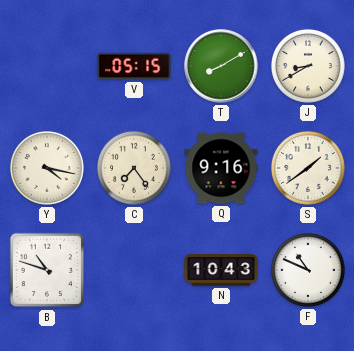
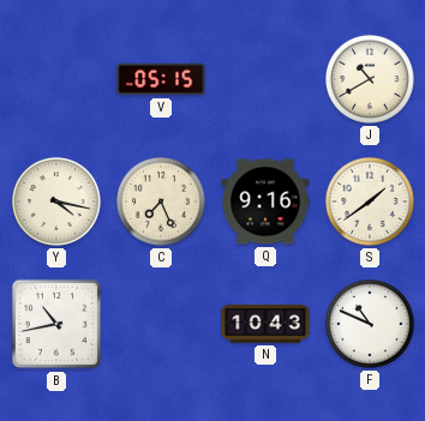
T: 8:10 -> none (221, 66)
J: 8:40 -> 10:40 (370, 79)
C: 7:24 -> 7:26 (161, 202)
B: 10:48 -> 10:43 (56, 324)
